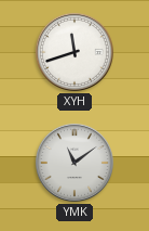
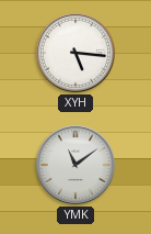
XYH: 11:42 -> 5:16 (75, 53)
